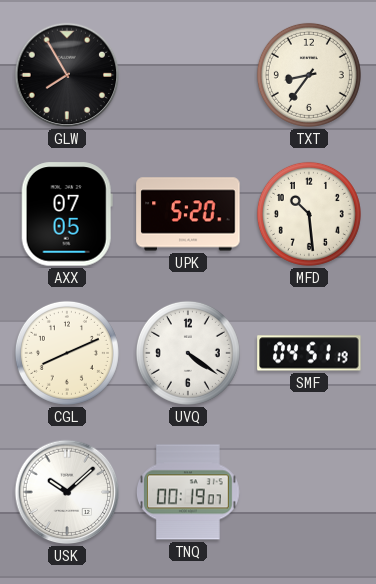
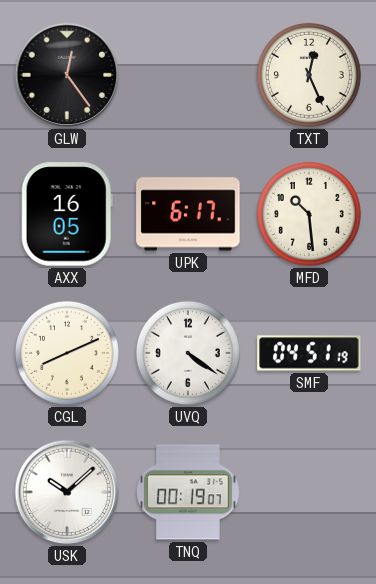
GLW: 7:55 -> 12:24 (67, 75)
TXT: 8:36 -> 12:26 (309, 75)
AXX: 07:05 -> 16:05 (67, 214)
UPK: 5:20 -> 6:17 (188, 214)
